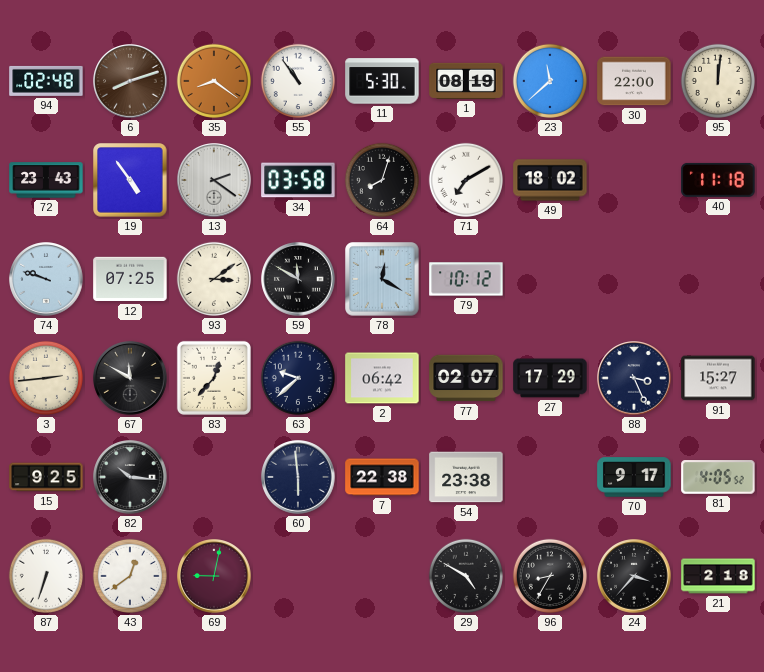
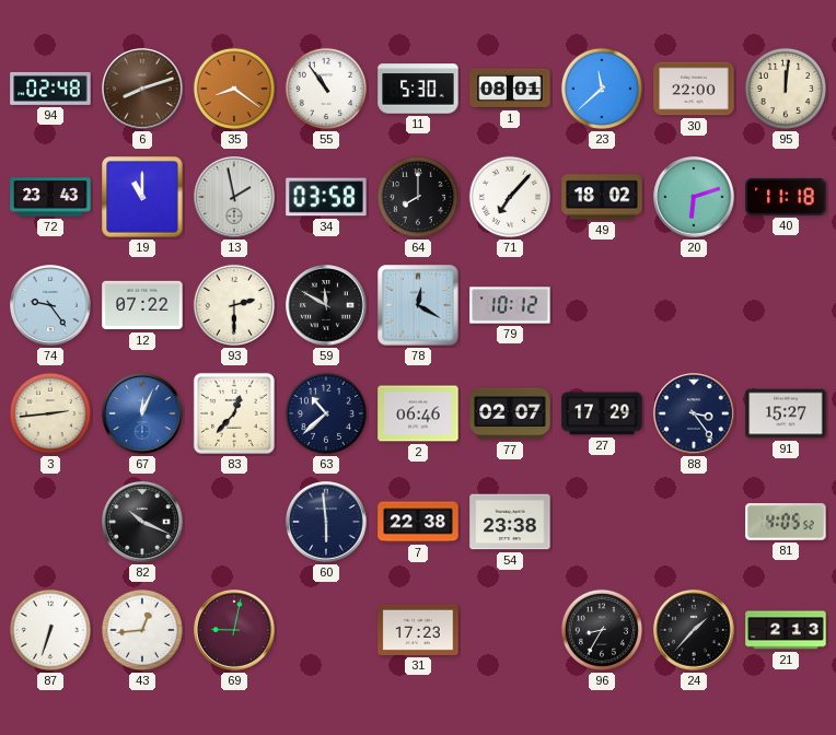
1: 08:19 -> 08:01 (510, 89)
19: 4:54 -> 11:00 (142, 197)
13: 2:21 -> 1:58 (234, 197)
64: 8:03 -> 8:00 (418, 197)
71: 7:10 -> 7:07 (510, 197)
20: none -> 6:12 (694, 197)
74: 9:48 -> 9:24 (50, 305)
12: 07:25 -> 07:22 (142, 305)
93: 3:09 -> 2:30 (234, 305)
67: 11:50 -> 12:04 (142, 413)
67 dial: black -> blue (142, 413)
63: 9:38 -> 10:38 (326, 413)
2: 06:42 -> 06:46 (418, 413)
88: 3:26 -> 3:24 (694, 413)
15: 9:25 -> none (46, 477)
82: 10:16 -> 10:19 (142, 522)
70: 9:17 -> none (634, 477)
43: 12:39 -> 12:44 (142, 630)
31: none -> 17:23 (418, 630)
29: 4:50 -> none (466, 576)
24: 3:37 -> 1:37 (694, 630)
21: 2:18 -> 2:13 (786, 630)
